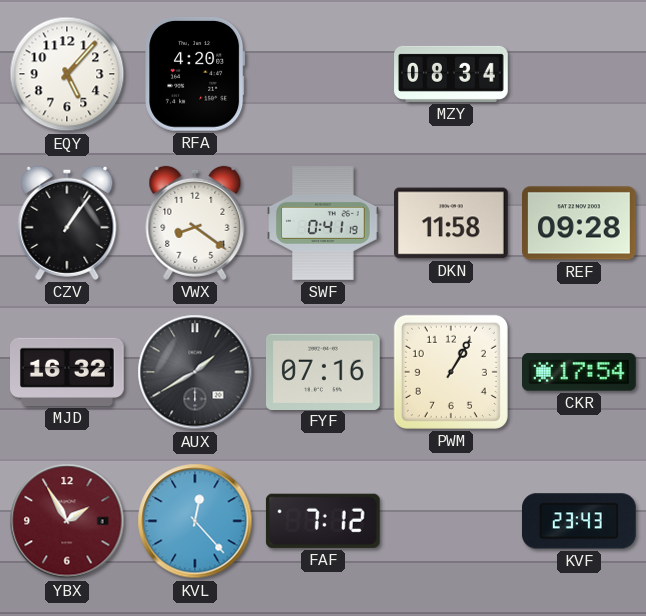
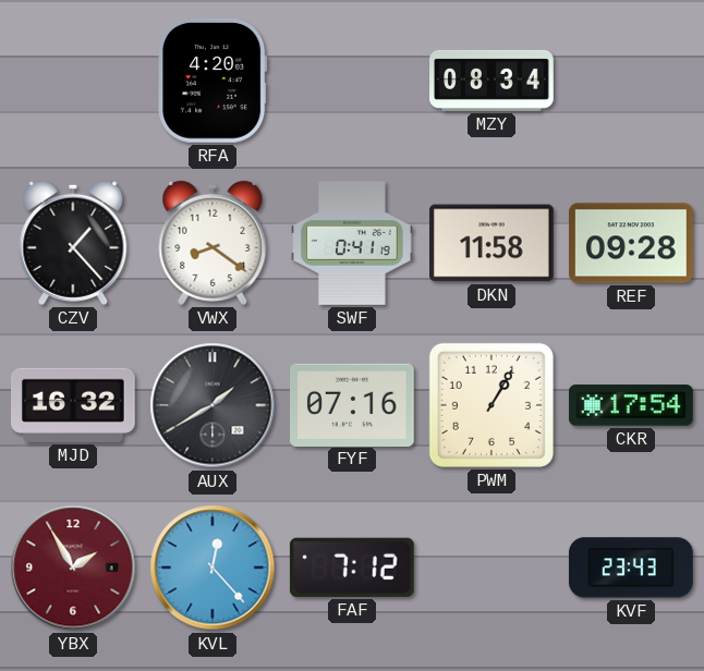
EQY: 5:07 -> none (67, 74)
CZV: 1:06 -> 1:23 (73, 243)
